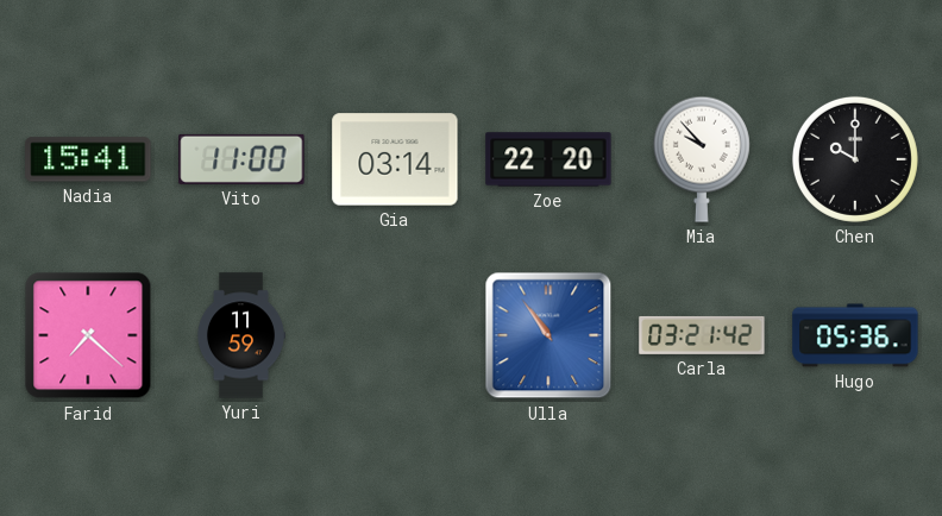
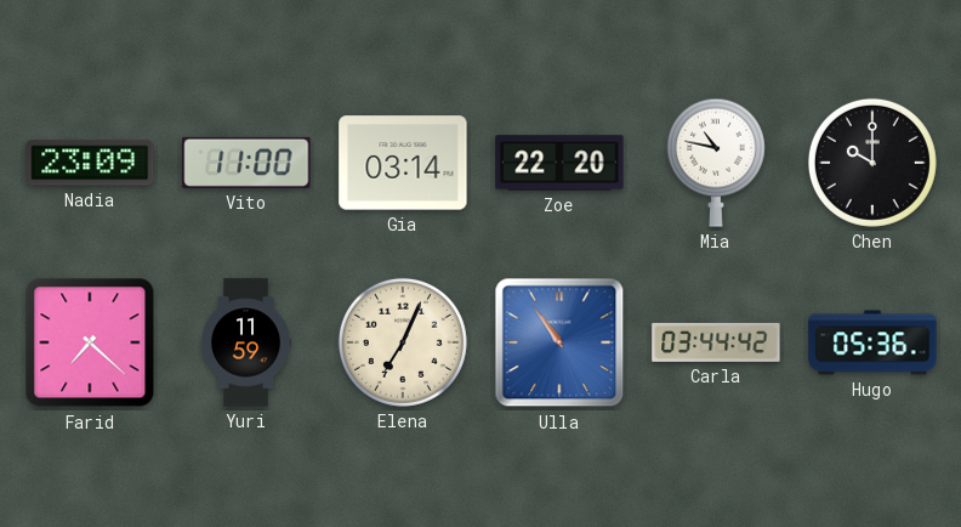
Nadia: 15:41 -> 23:09 (90, 163)
Mia: 9:53 -> 10:47 (716, 163)
Elena: none -> 7:04 (403, 342)
Carla: 03:21 -> 03:44 (716, 342)
